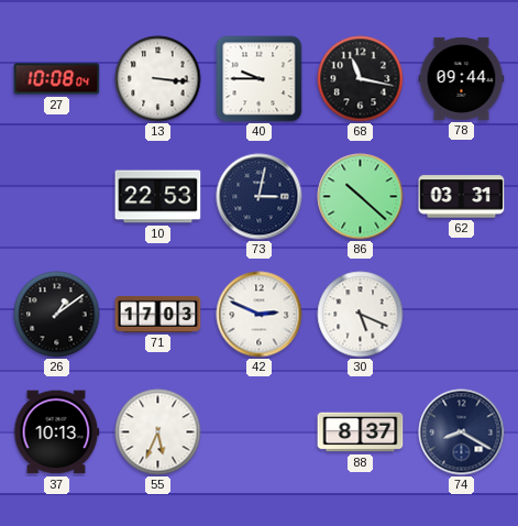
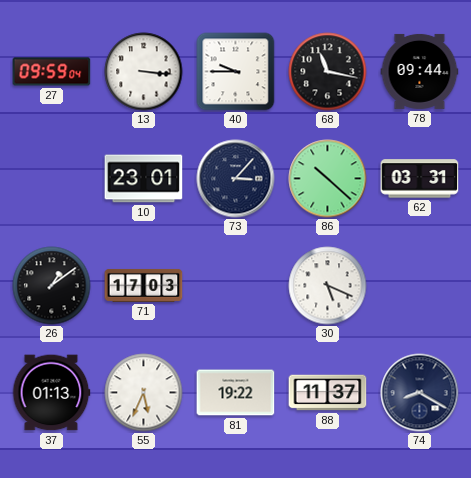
27: 10:08 -> 09:59 (52, 72)
10: 22:53 -> 23:01 (144, 179)
73: 3:02 -> 3:07 (236, 179)
42: 2:49 -> none (260, 315)
37: 10:13 -> 01:13 (51, 393)
81: none -> 19:22 (236, 393)
88: 8:37 -> 11:37 (328, 393)
